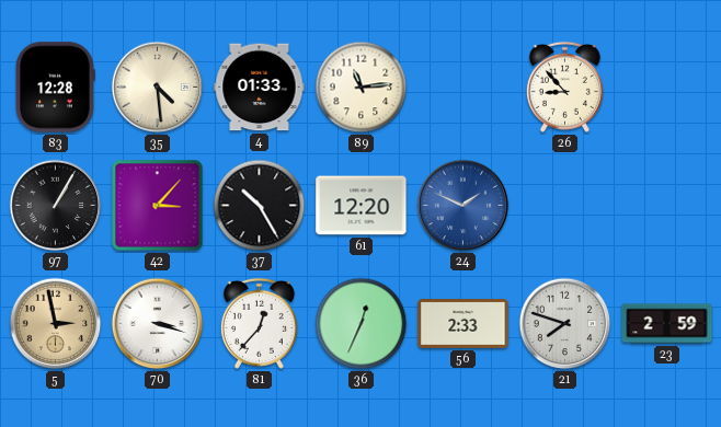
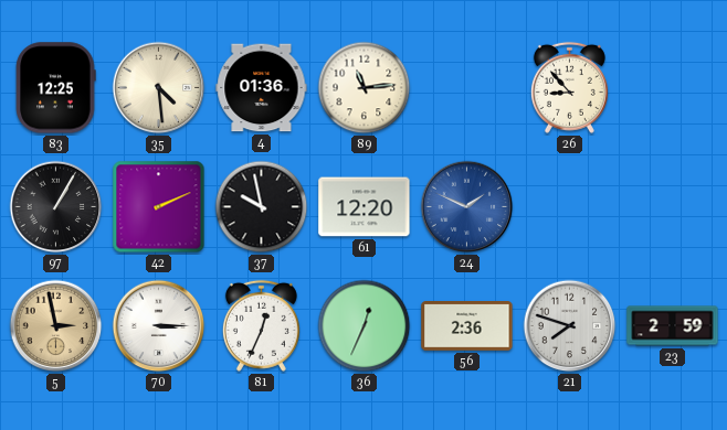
83: 12:28 -> 12:25 (55, 88)
4: 01:33 -> 01:36 (262, 88)
42: 3:07 -> 2:11 (159, 207)
37: 10:25 -> 9:58 (262, 207)
70: 3:18 -> 3:15 (159, 326)
81: 12:37 -> 12:34 (261, 325)
56: 2:33 -> 2:36 (467, 326)
